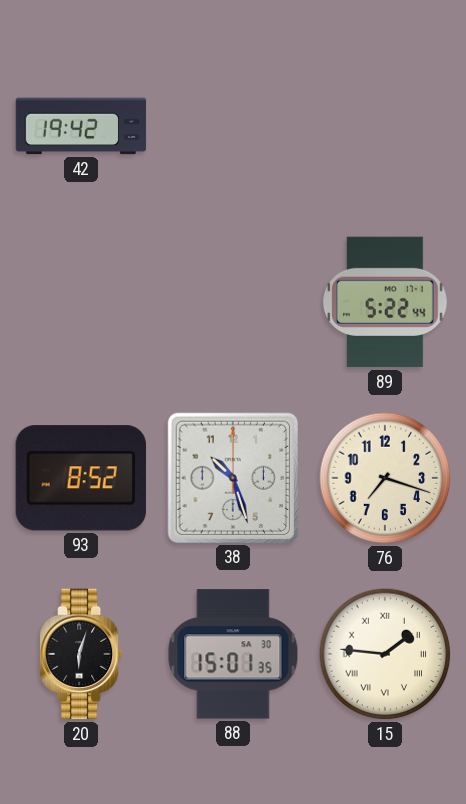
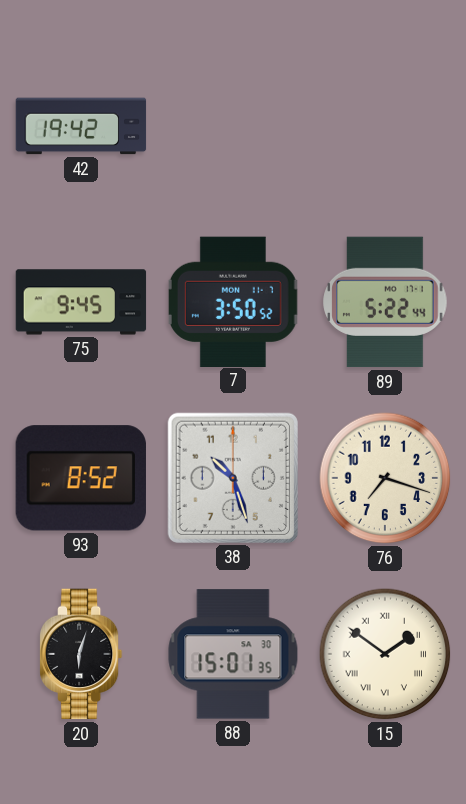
75: none -> 9:45 (81, 302)
7: none -> 3:50 (233, 301)
15: 1:46 -> 1:51 (385, 654)
